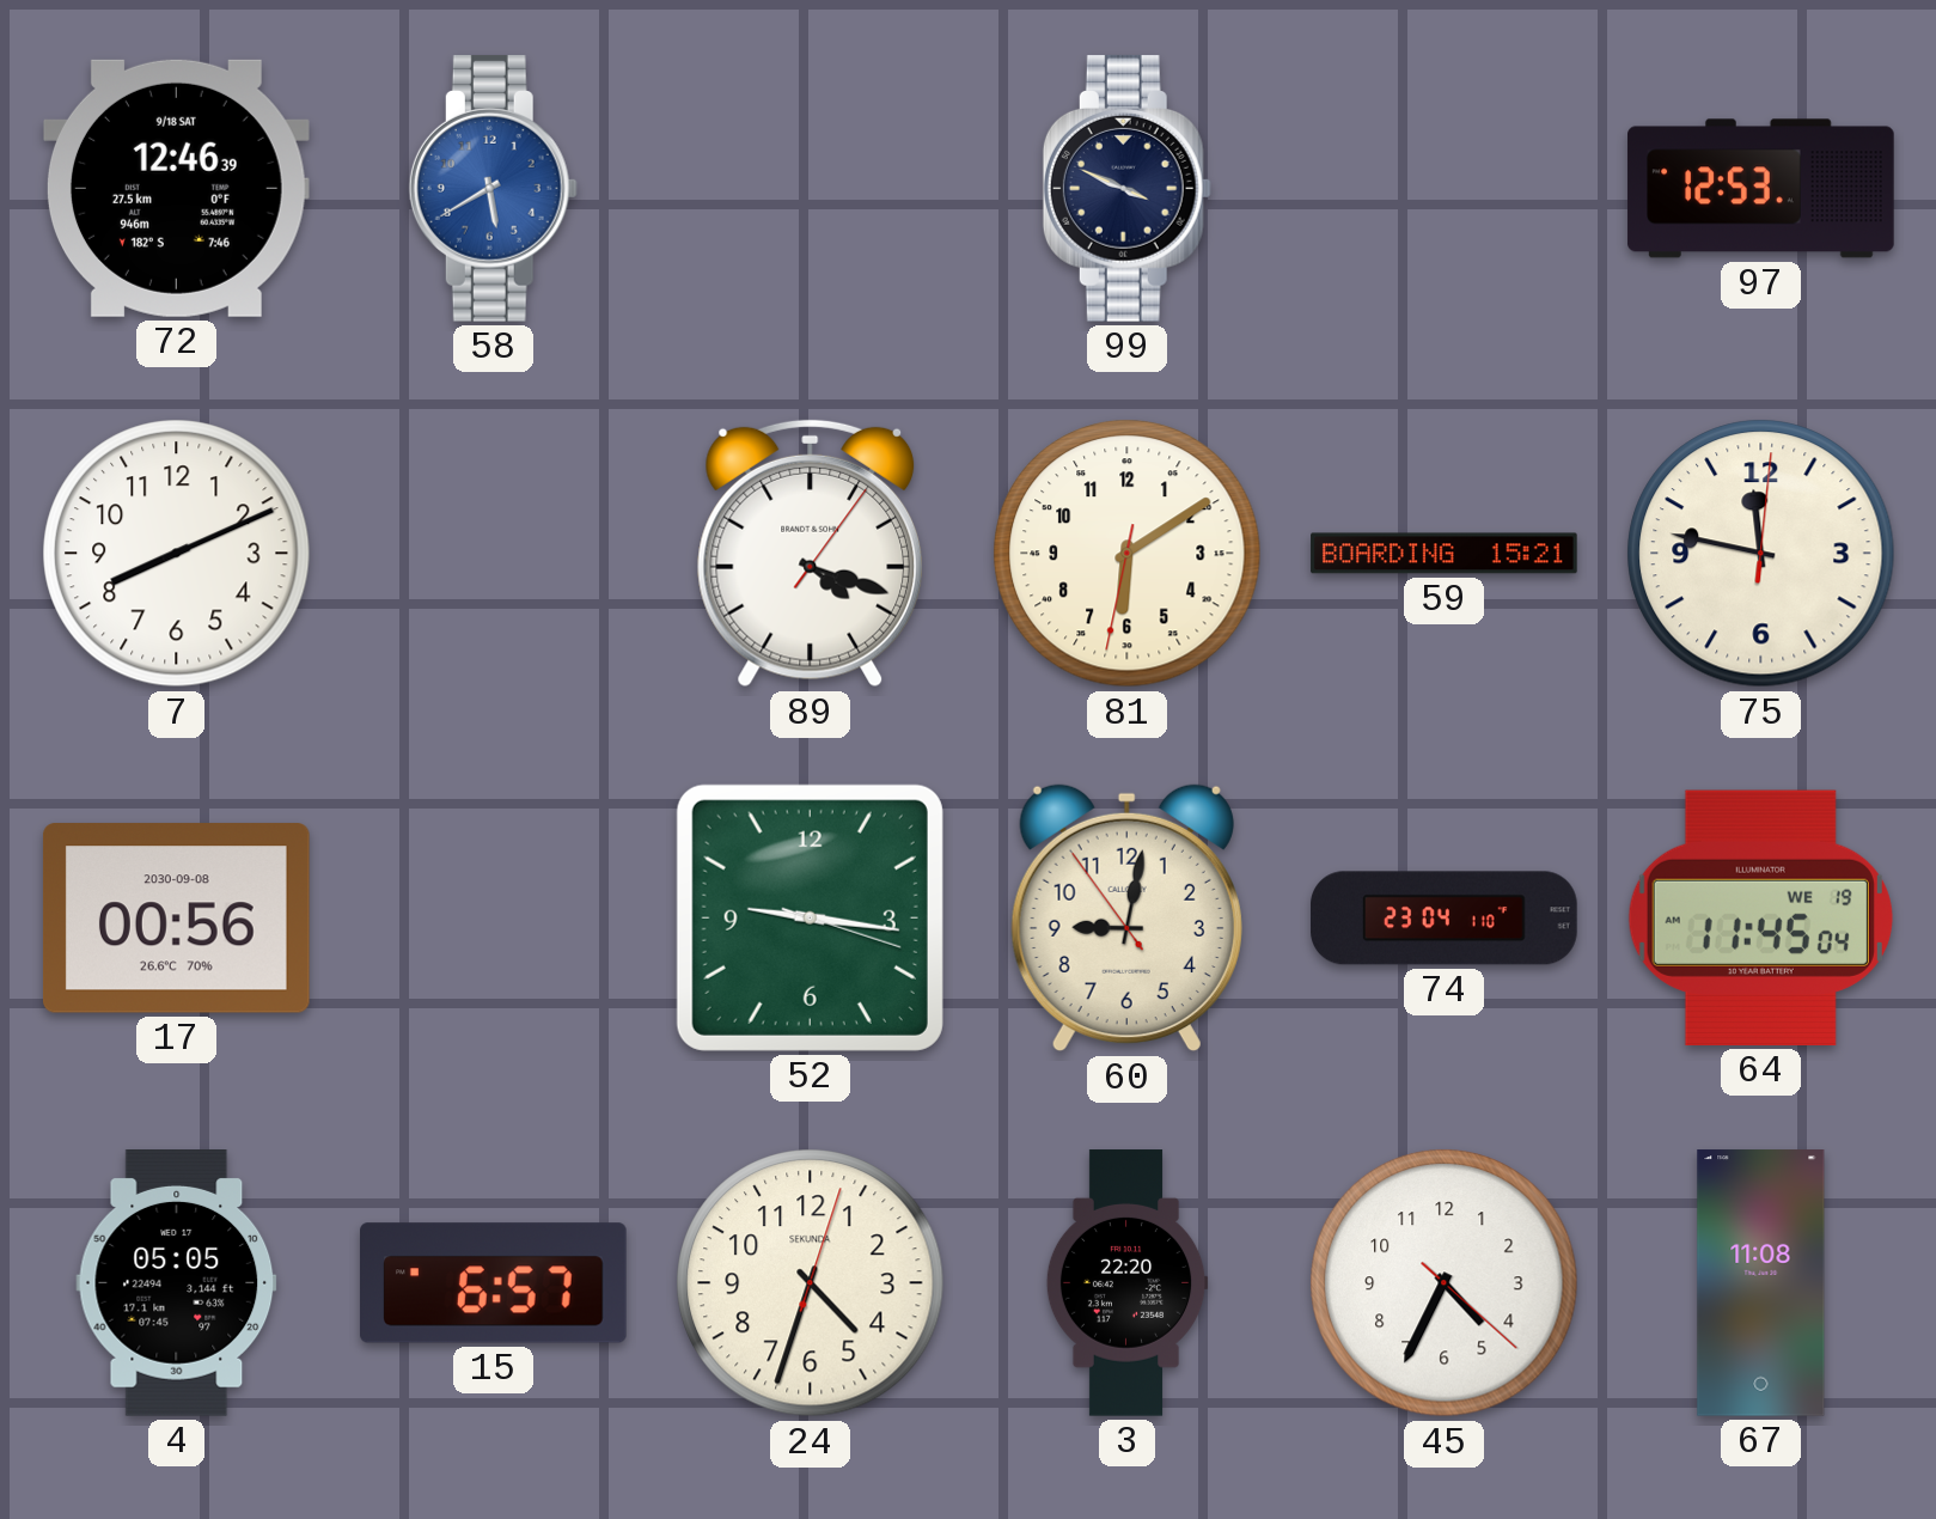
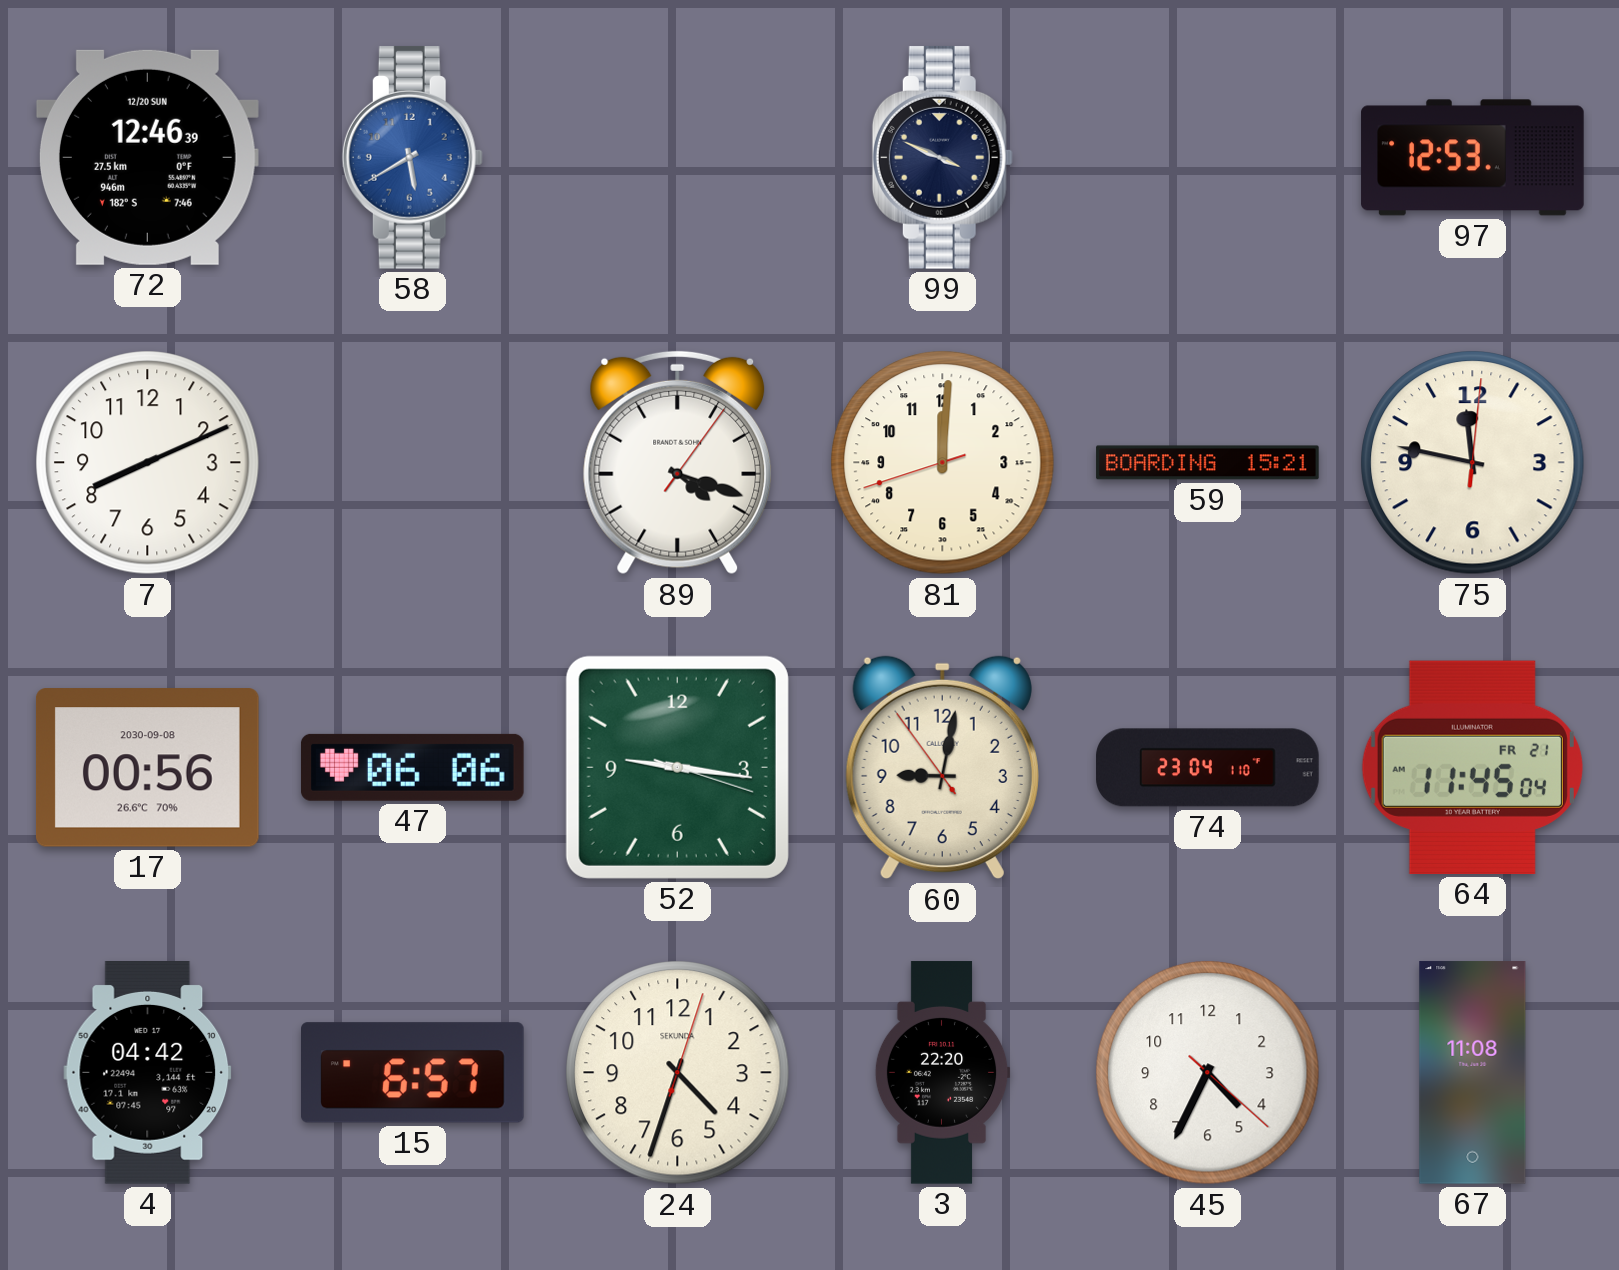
72 date: 9/18 SAT -> 12/20 SUN (147, 157)
81: 6:09 -> 12:00 (943, 463)
47: none -> 06:06 (412, 767)
64 date: WE 19 -> FR 21 (1472, 767)
4: 05:05 -> 04:42 (148, 1073)
